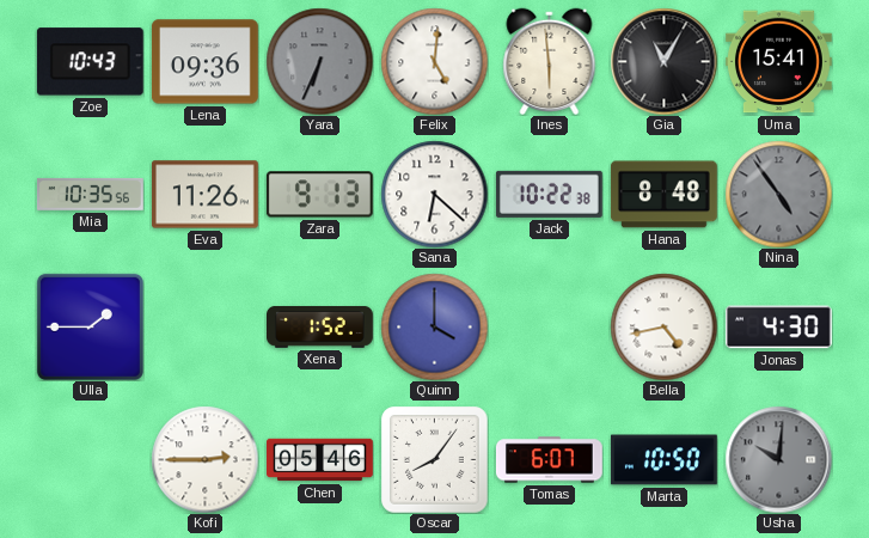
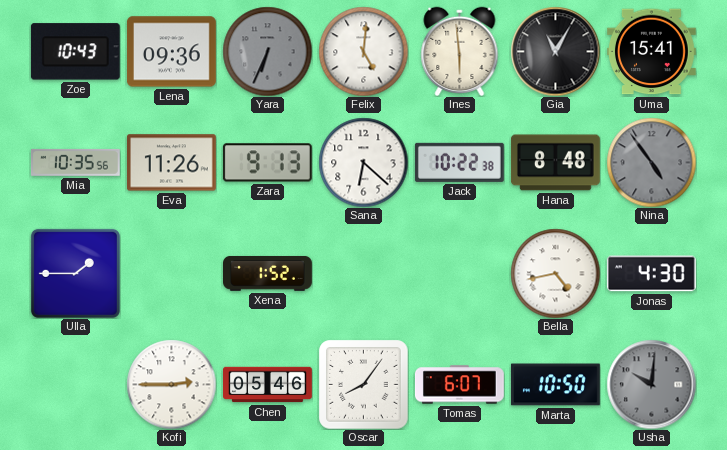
Quinn: 4:00 -> none (434, 326)
